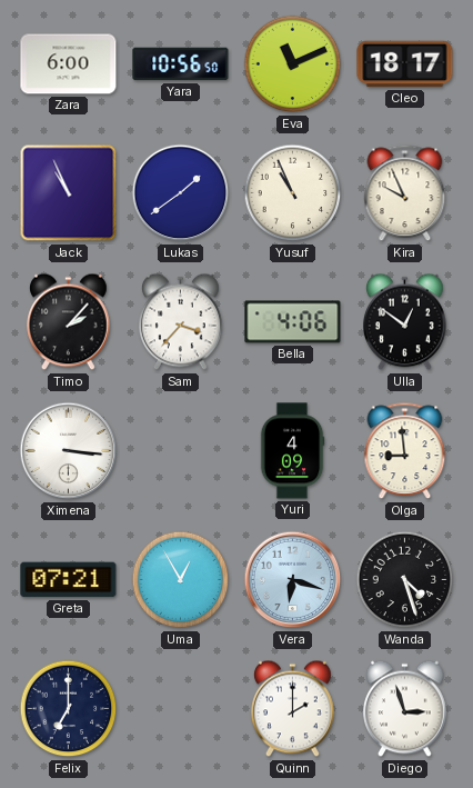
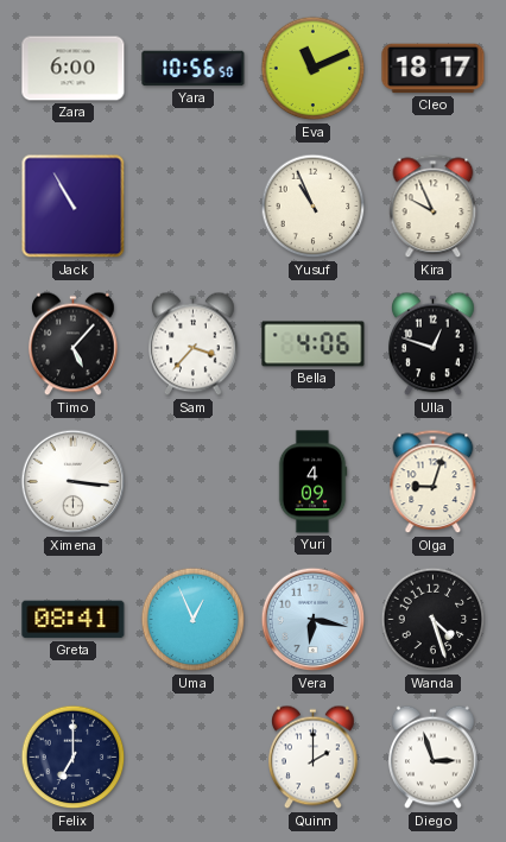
Jack: 10:56 -> 10:55 (74, 207)
Lukas: 1:39 -> none (181, 193)
Timo: 2:07 -> 5:07 (74, 344)
Ulla: 12:51 -> 12:48 (434, 344)
Olga: 8:59 -> 9:03 (434, 482)
Greta: 07:21 -> 08:41 (74, 620)
Uma: 12:55 -> 12:56 (194, 620)
Vera: 6:18 -> 6:17 (314, 620)
